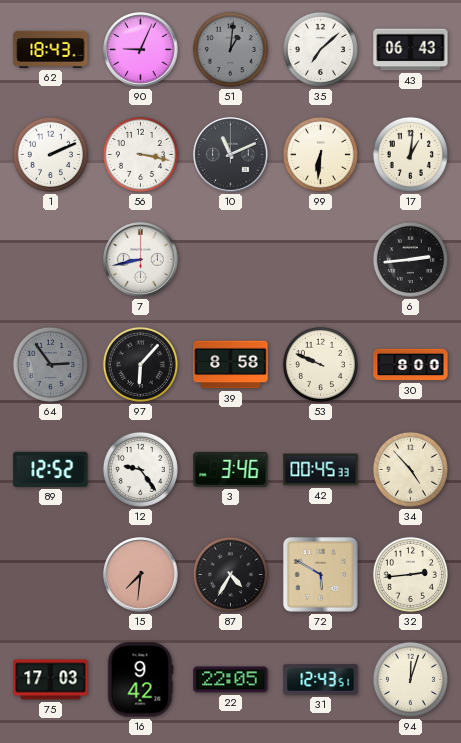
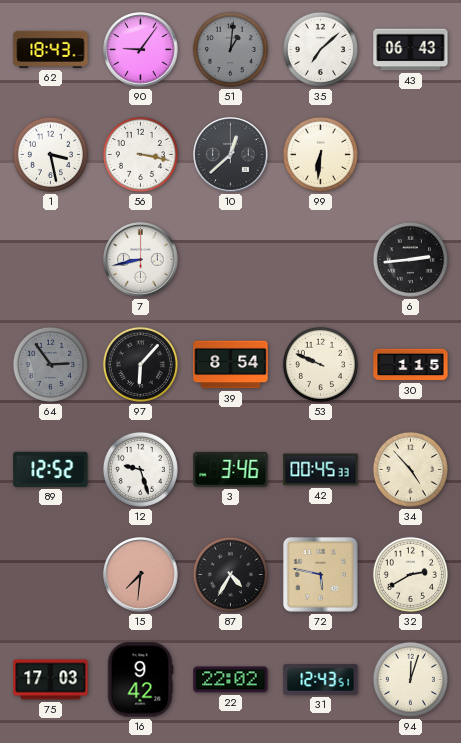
90: 9:04 -> 9:06 (141, 50)
1: 2:11 -> 3:28 (50, 154)
10: 11:11 -> 12:38 (231, 155)
17: 1:01 -> none (410, 154)
39: 8:58 -> 8:54 (231, 365)
30: 8:00 -> 1:15 (411, 365)
12: 9:24 -> 9:27 (140, 469)
72: 5:50 -> 5:47 (321, 575)
32: 2:44 -> 2:40 (410, 574)
22: 22:05 -> 22:02 (231, 680)
